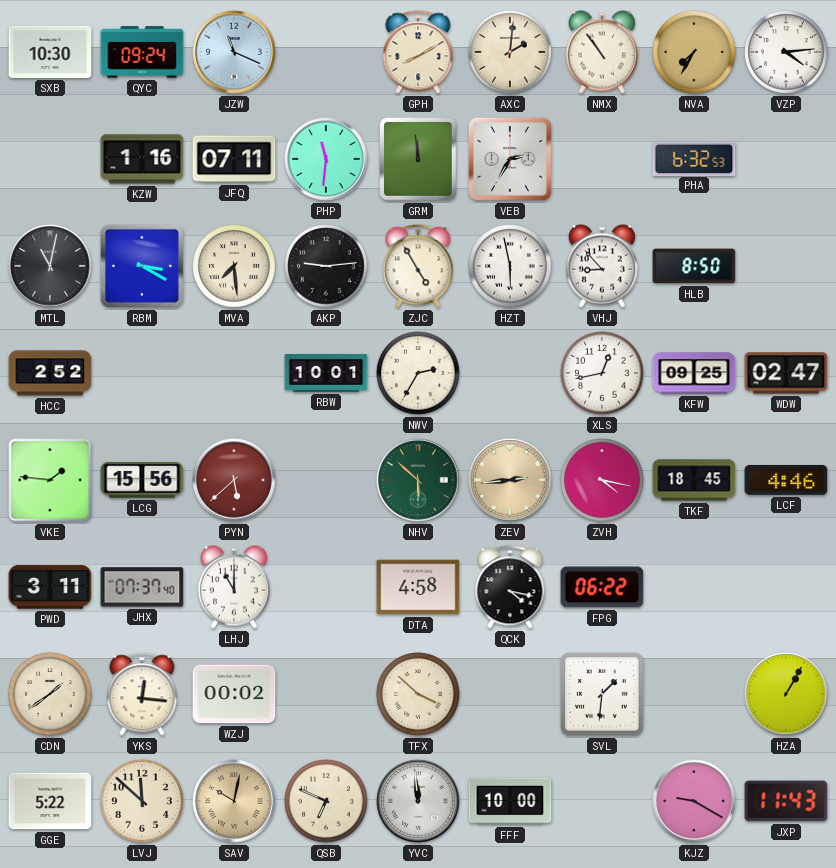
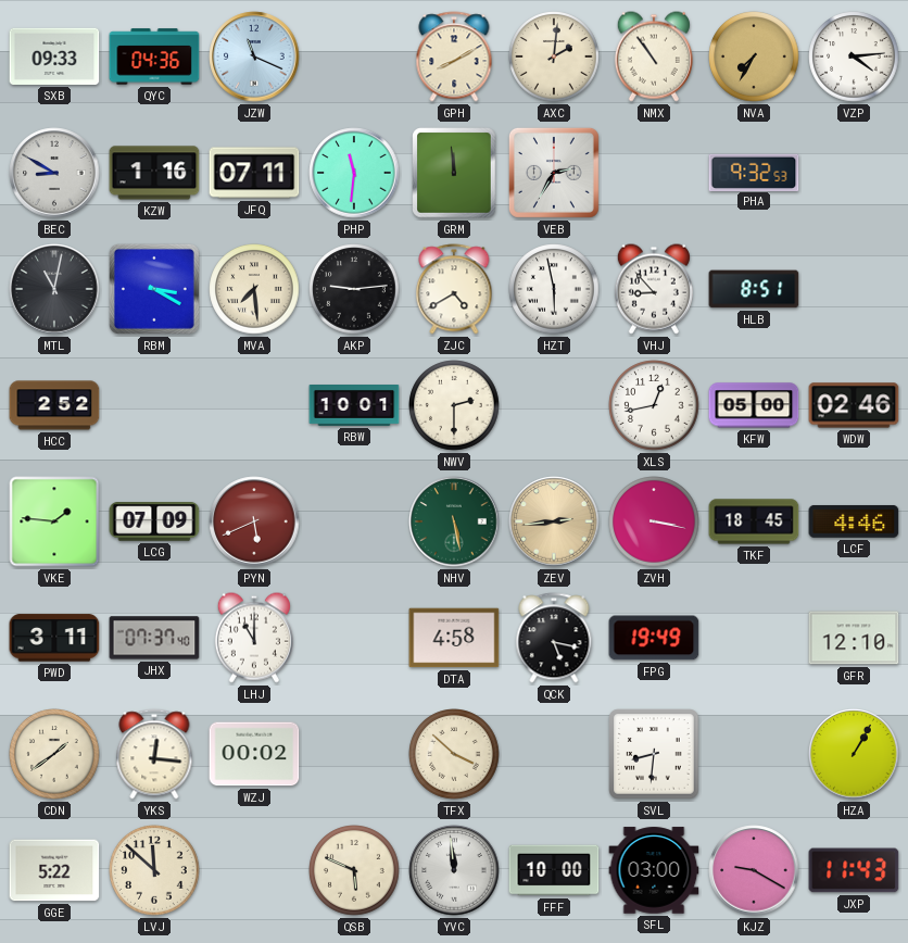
SXB: 10:30 -> 09:33 (54, 56)
QYC: 09:24 -> 04:36 (154, 56)
BEC: none -> 8:50 (54, 173)
PHA: 6:32 -> 9:32 (754, 172)
ZJC: 4:55 -> 4:40 (454, 289)
HLB: 8:50 -> 8:51 (754, 289)
NWV: 2:35 -> 2:30 (454, 405)
KFW: 09:25 -> 05:00 (754, 405)
WDW: 02:47 -> 02:46 (854, 405)
LCG: 15:56 -> 07:09 (154, 521)
PYN: 5:38 -> 5:41 (254, 521)
NHV: 5:52 -> 5:28 (454, 521)
ZVH: 4:17 -> 3:17 (654, 521)
QCK: 4:17 -> 5:17 (554, 638)
FPG: 06:22 -> 19:49 (654, 638)
GFR: none -> 12:10 (854, 638)
SVL: 1:31 -> 8:31 (654, 754)
SAV: 10:02 -> none (234, 801)
QSB: 6:49 -> 5:49 (354, 870)
SFL: none -> 03:00 (654, 870)
